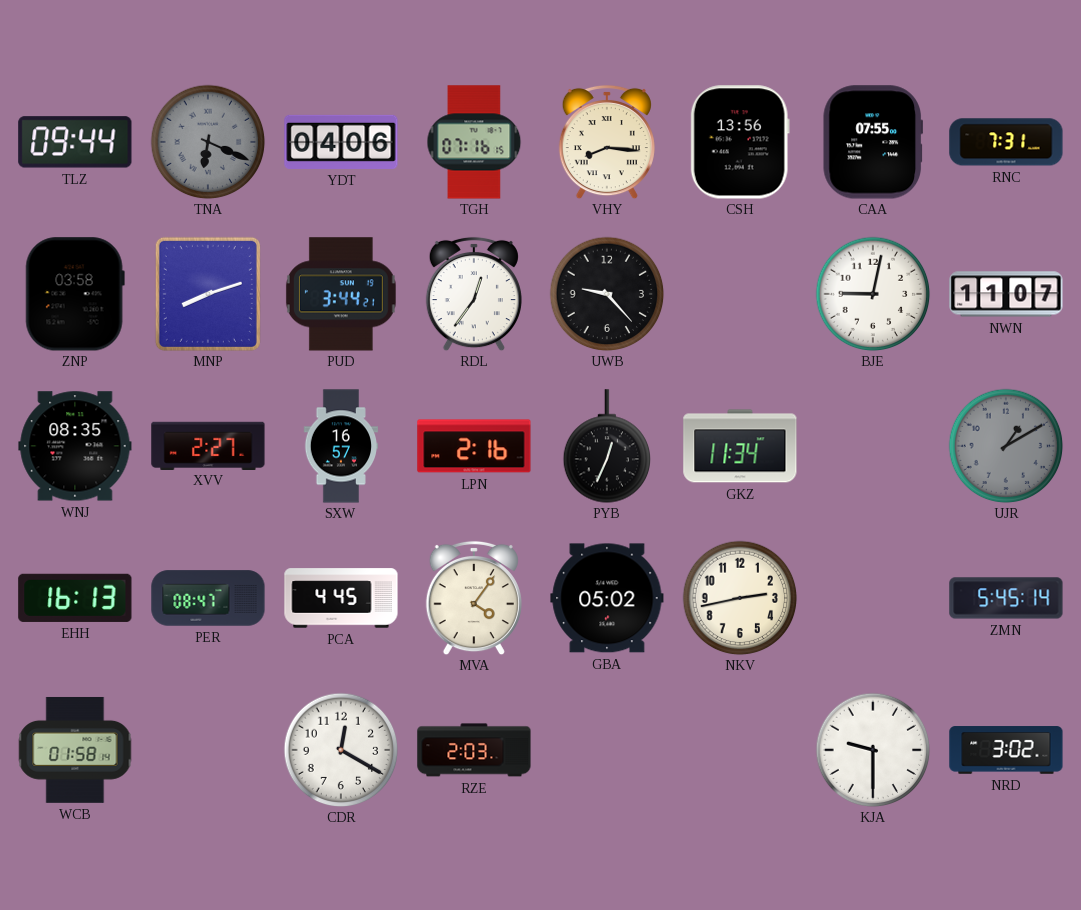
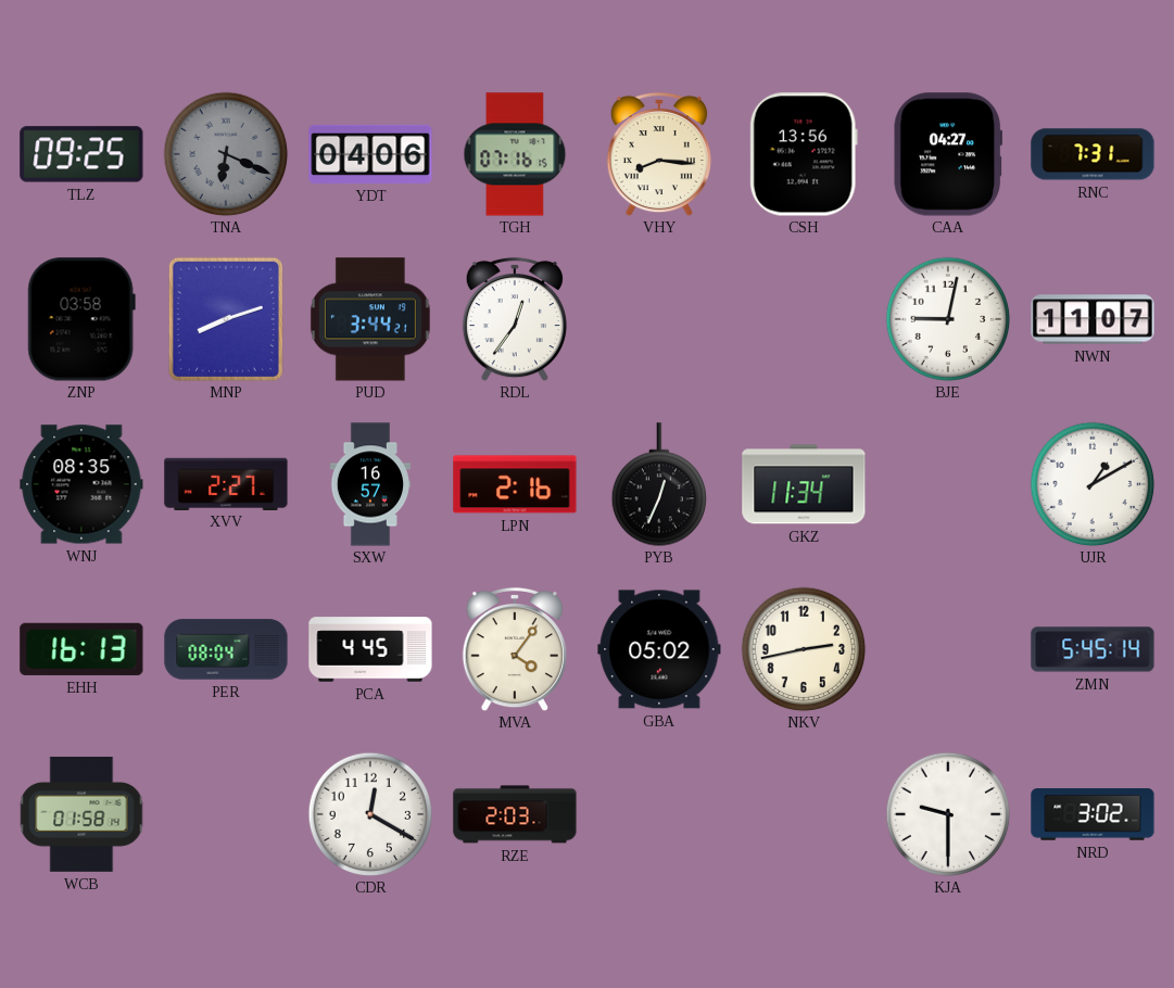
TLZ: 09:44 -> 09:25 (81, 154)
CAA: 07:55 -> 04:27 (947, 154)
UWB: 9:23 -> none (607, 294)
UJR dial: grey -> white (1093, 484)
PER: 08:47 -> 08:04 (226, 649)
